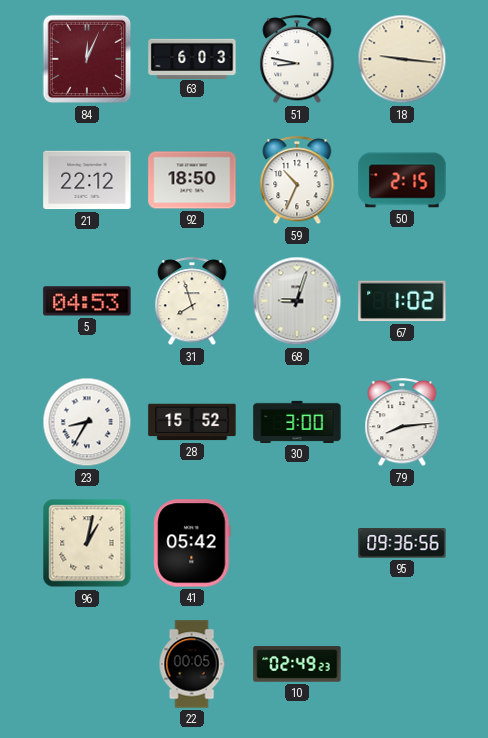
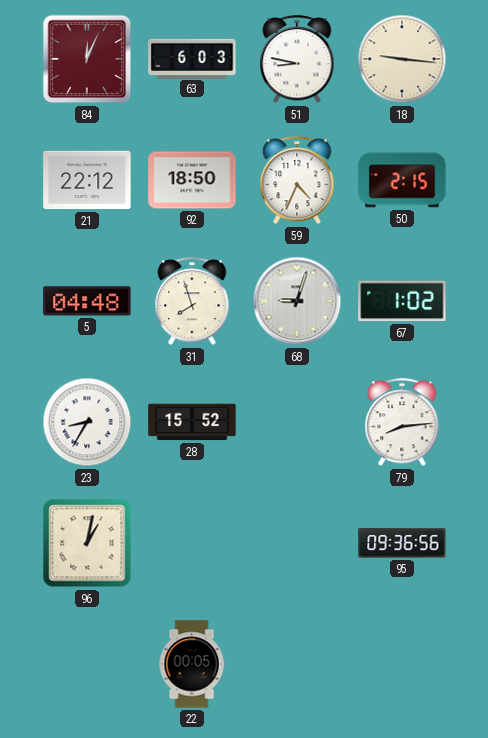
59: 10:34 -> 4:34 (297, 181)
5: 04:53 -> 04:48 (87, 301)
30: 3:00 -> none (297, 422)
41: 05:42 -> none (192, 543)
10: 02:49 -> none (297, 664)
